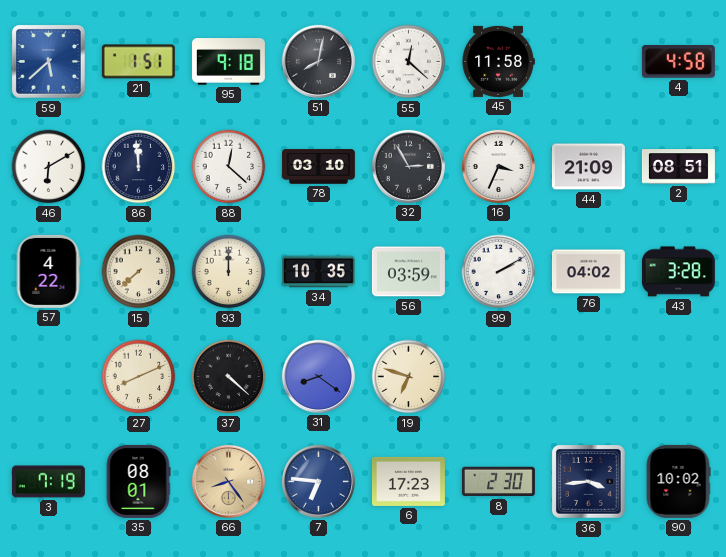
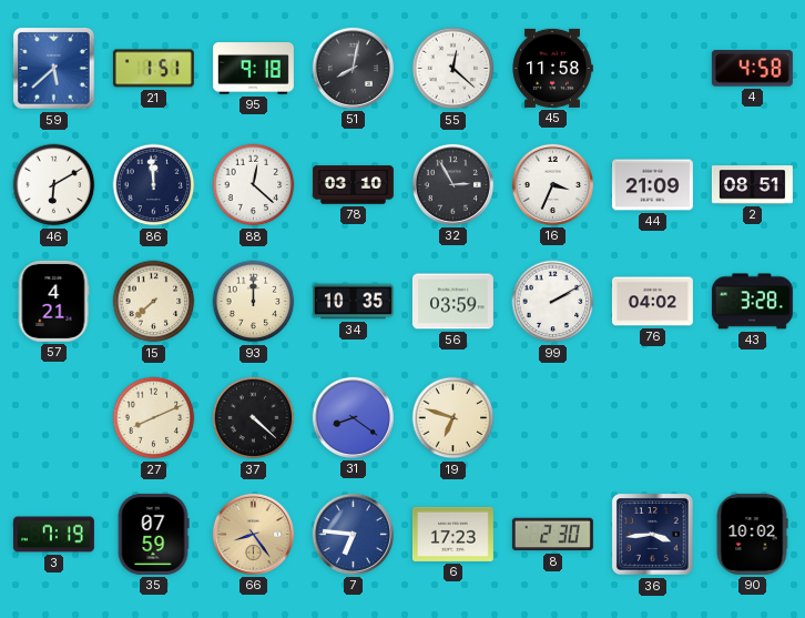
57: 4:22 -> 4:21 (53, 301)
35: 08:01 -> 07:59 (153, 534)
